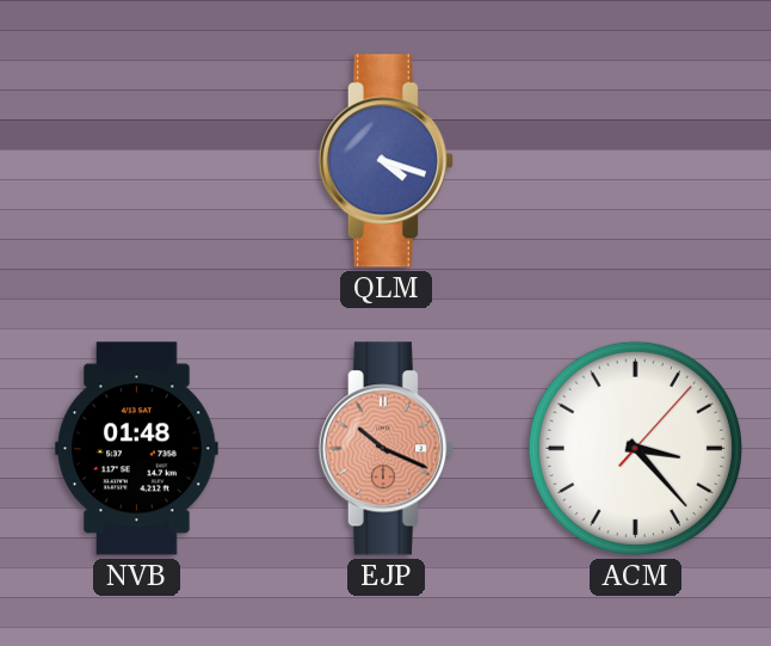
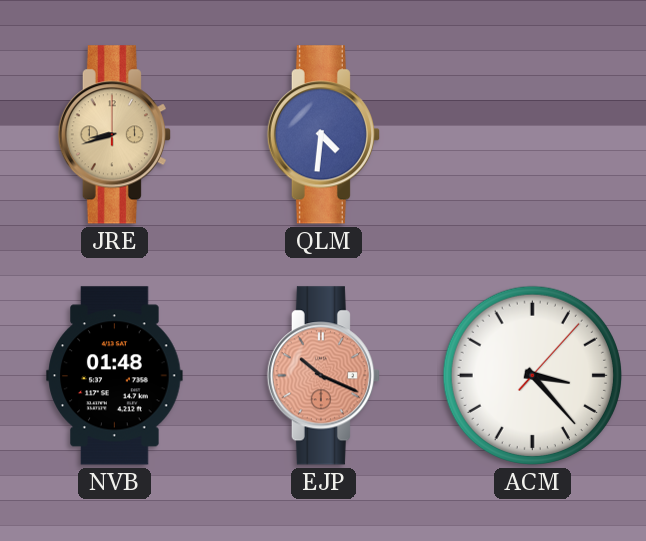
JRE: none -> 8:42 (114, 135)
QLM: 4:18 -> 4:31 (323, 135)
